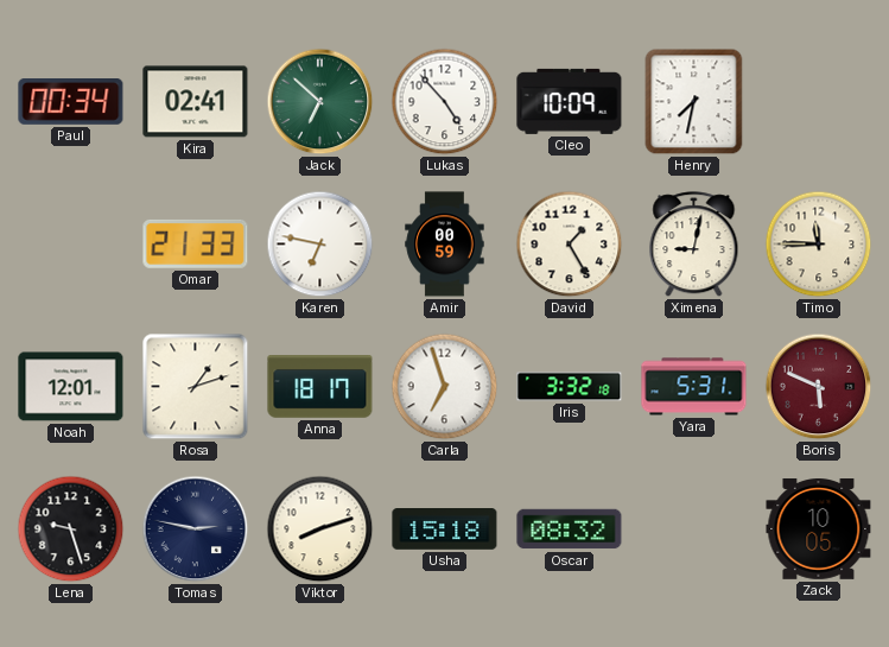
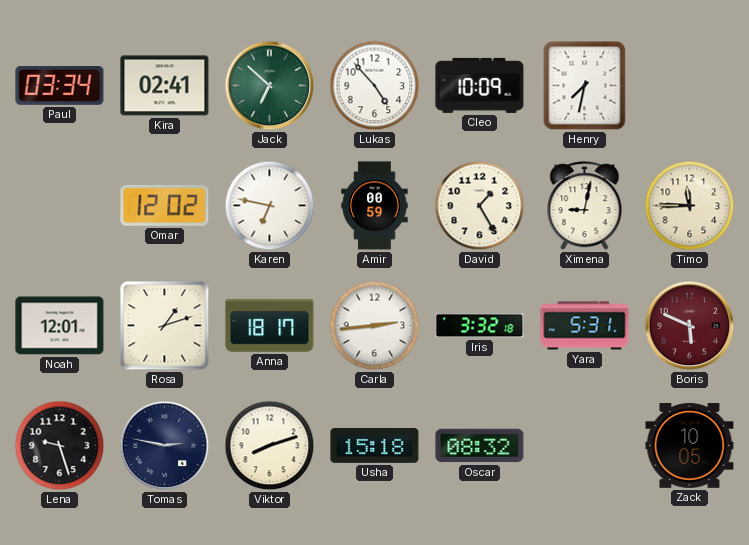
Paul: 00:34 -> 03:34 (60, 86)
Omar: 21:33 -> 12:02 (165, 205)
Carla: 6:57 -> 2:44 (375, 326)
